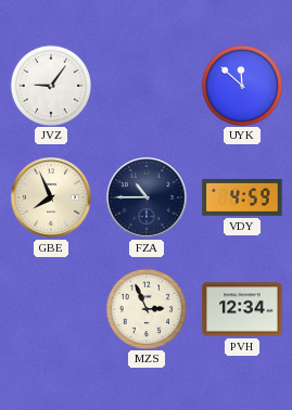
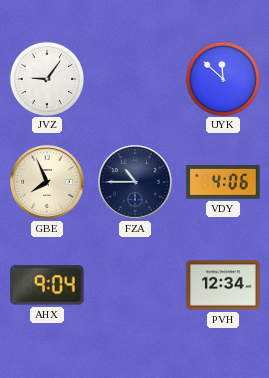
VDY: 4:59 -> 4:06 (223, 183)
AHX: none -> 9:04 (47, 285)
MZS: 2:56 -> none (145, 308)
